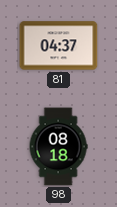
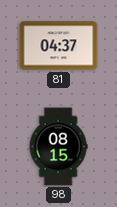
98: 08:18 -> 08:15 (58, 147)
